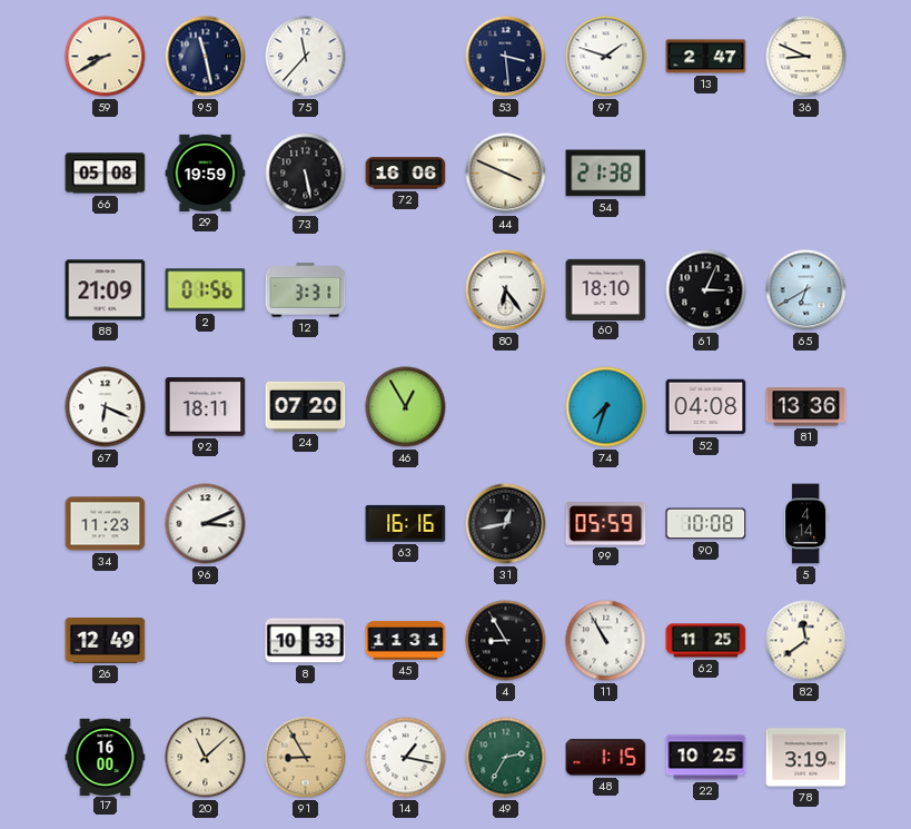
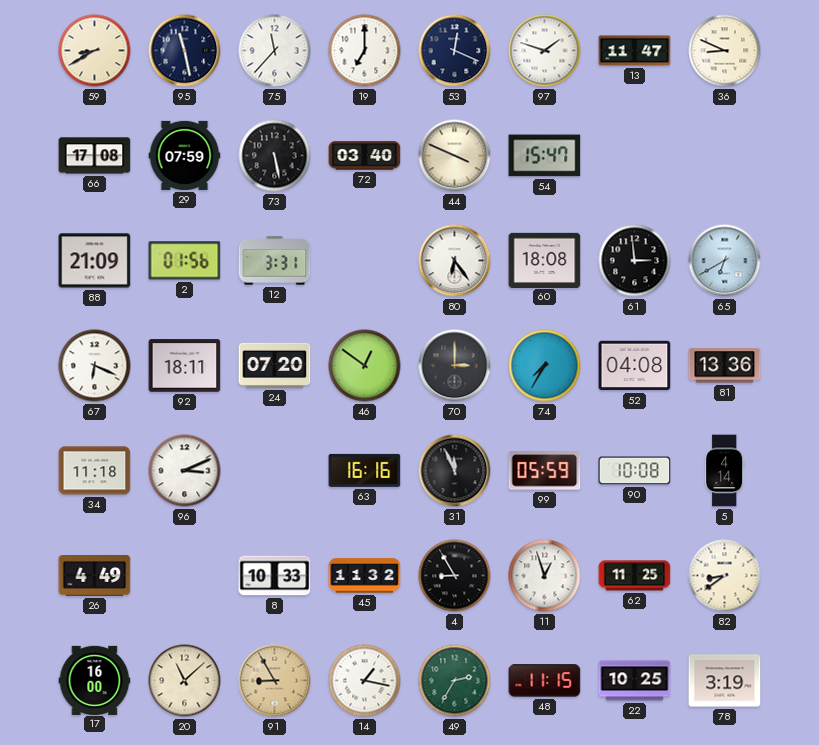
19: none -> 7:00 (365, 51)
53: 3:29 -> 12:19 (455, 51)
13: 2:47 -> 11:47 (635, 51)
66: 05:08 -> 17:08 (95, 156)
29: 19:59 -> 07:59 (185, 155)
72: 16:06 -> 03:40 (365, 156)
54: 21:38 -> 15:47 (545, 156)
60: 18:10 -> 18:08 (545, 260)
61: 3:04 -> 2:59 (635, 261)
46: 12:55 -> 12:51 (365, 366)
70: none -> 3:00 (455, 366)
74: 7:33 -> 7:35 (545, 366)
34: 11:23 -> 11:18 (95, 471)
31: 12:43 -> 11:56 (455, 471)
26: 12:49 -> 4:49 (95, 576)
45: 11:31 -> 11:32 (365, 576)
11: 10:55 -> 12:57 (545, 576)
82: 11:39 -> 8:39 (725, 576)
48: 1:15 -> 11:15 (545, 681)
